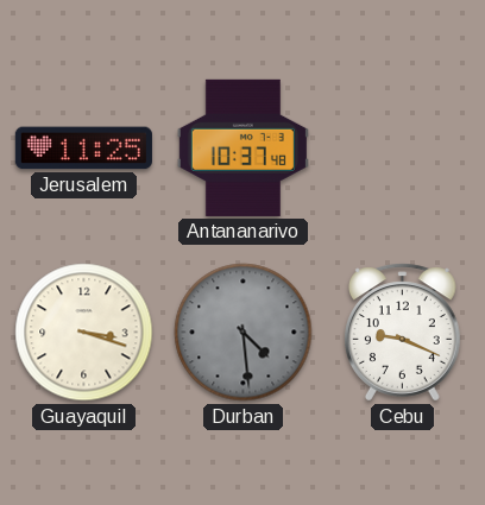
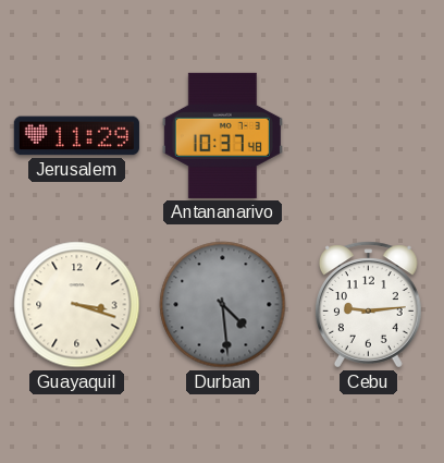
Jerusalem: 11:25 -> 11:29 (76, 136)
Cebu: 9:19 -> 9:14 (368, 305)
